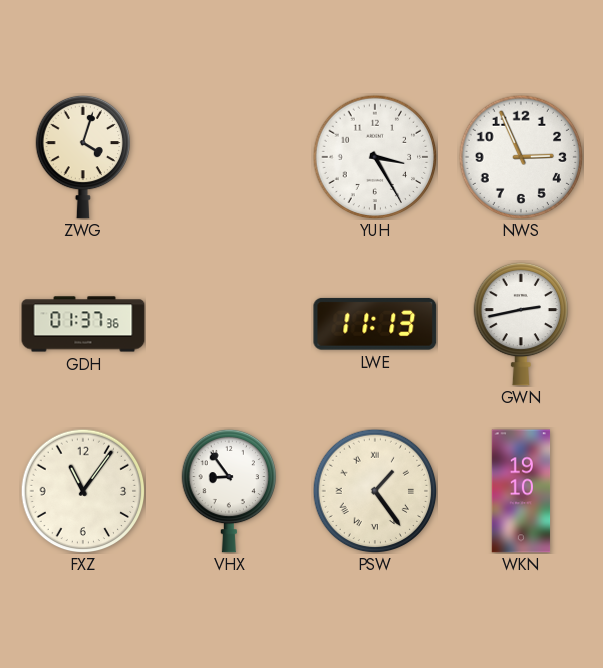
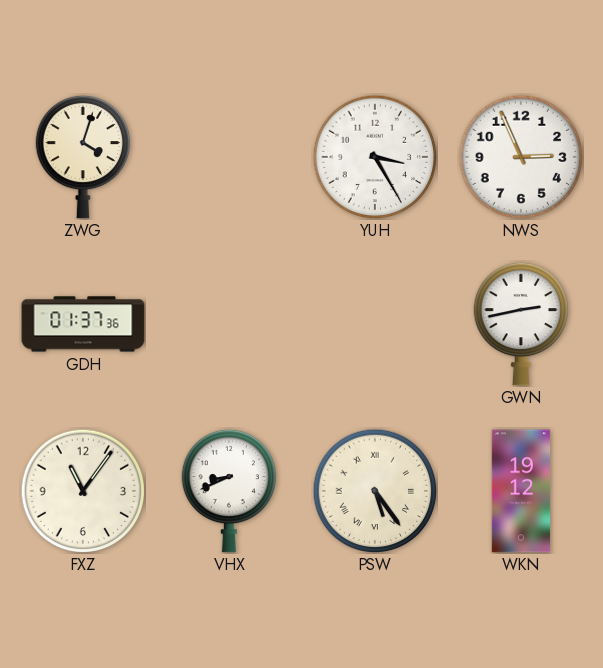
LWE: 11:13 -> none (375, 324)
VHX: 8:54 -> 8:41 (228, 491)
PSW: 1:24 -> 5:24 (375, 491)
WKN: 19:10 -> 19:12 (521, 491)
